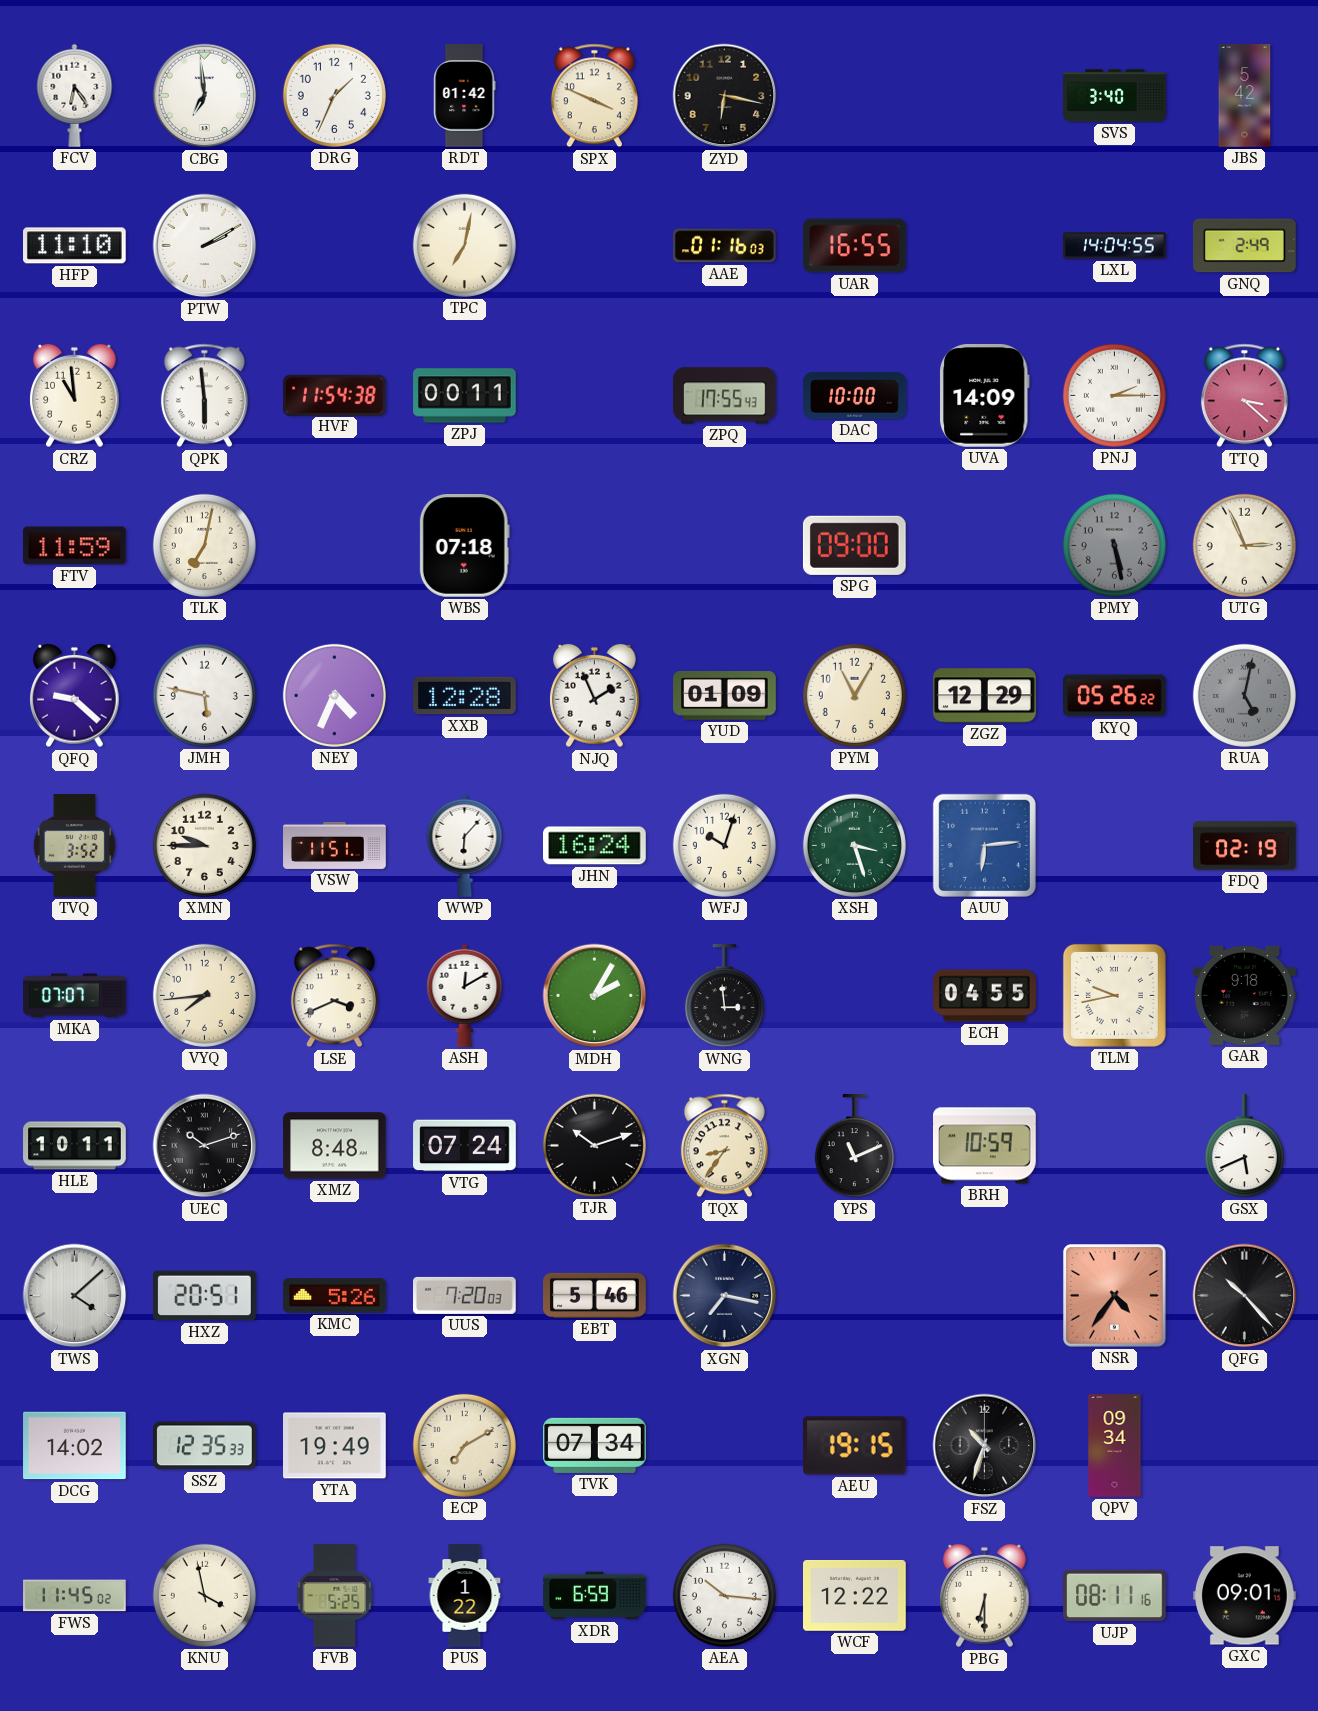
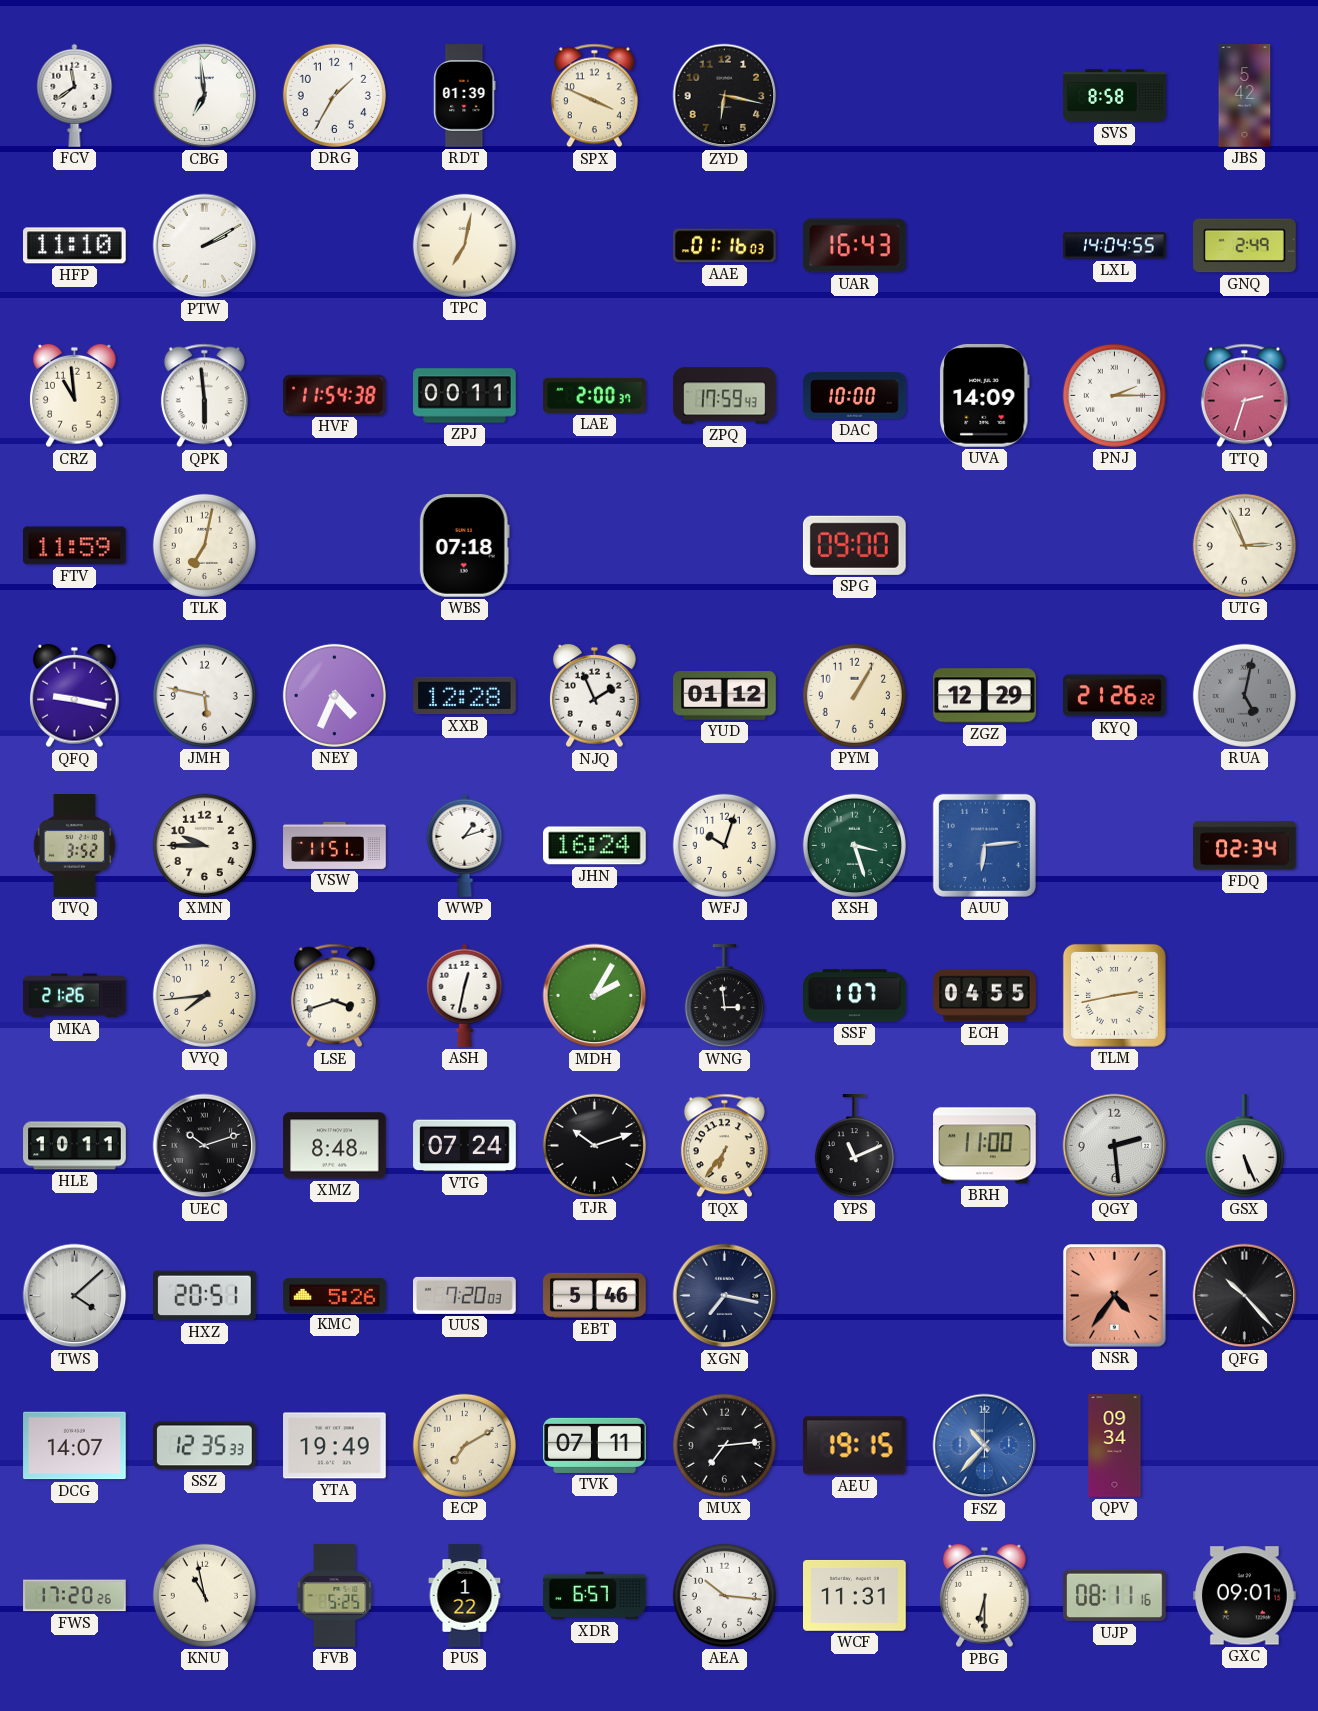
FCV: 6:24 -> 11:39 (75, 95)
DRG: 1:34 -> 1:35 (334, 95)
RDT: 01:42 -> 01:39 (465, 96)
SVS: 3:40 -> 8:58 (1115, 96)
UAR: 16:55 -> 16:43 (855, 246)
LAE: none -> 2:00 (595, 395)
ZPQ: 17:55 -> 17:59 (725, 396)
TTQ: 3:22 -> 2:33 (1244, 396)
PMY: 5:28 -> none (1114, 545)
QFQ: 9:22 -> 9:17 (75, 696)
YUD: 01:09 -> 01:12 (725, 696)
PYM: 11:05 -> 1:05 (854, 695)
KYQ: 05:26 -> 21:26 (1115, 696)
WWP: 6:07 -> 1:12 (465, 845)
FDQ: 02:19 -> 02:34 (1245, 846)
MKA: 07:07 -> 21:26 (75, 996)
LSE: 3:41 -> 3:42 (334, 996)
ASH: 12:10 -> 12:32 (465, 995)
SSF: none -> 1:07 (855, 996)
TLM: 9:43 -> 2:43 (1114, 995)
GAR: 9:18 -> none (1245, 995)
TQX: 8:36 -> 6:36 (724, 1146)
BRH: 10:59 -> 11:00 (985, 1146)
QGY: none -> 2:29 (1115, 1146)
GSX: 5:41 -> 5:26 (1244, 1146)
DCG: 14:02 -> 14:07 (75, 1446)
TVK: 07:34 -> 07:11 (595, 1445)
MUX: none -> 7:14 (724, 1445)
FSZ: 10:33 -> 10:37 (985, 1446)
FSZ dial: black -> blue (985, 1446)
FWS: 11:45 -> 17:20 (75, 1596)
KNU: 3:58 -> 10:58 (204, 1595)
XDR: 6:59 -> 6:57 (595, 1596)
WCF: 12:22 -> 11:31 (855, 1595)
